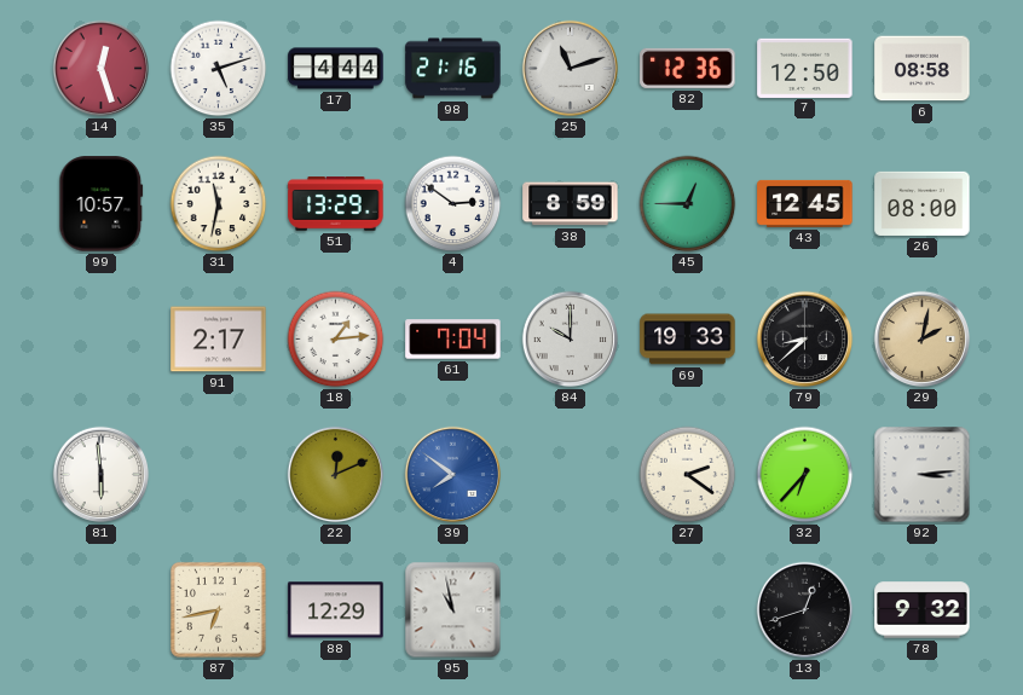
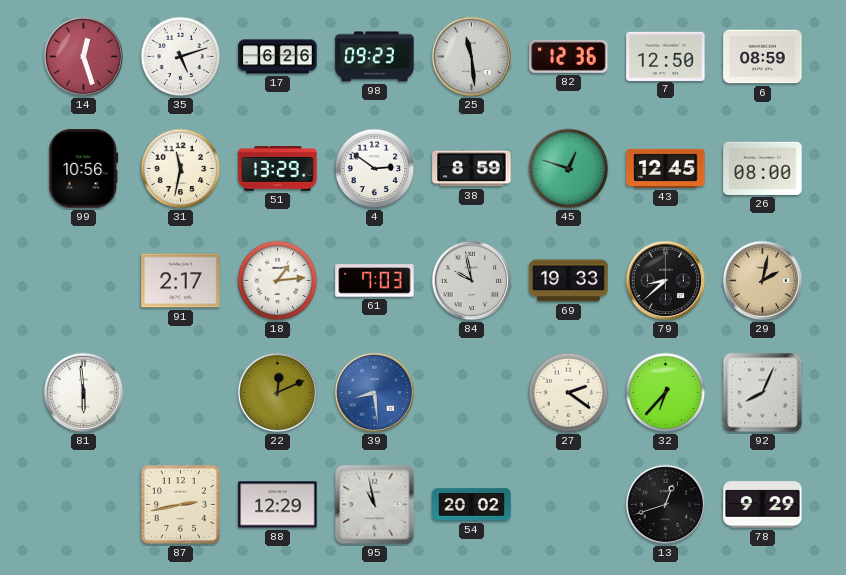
17: 4:44 -> 6:26 (278, 57)
98: 21:16 -> 09:23 (375, 57)
25: 11:12 -> 11:29 (472, 57)
6: 08:58 -> 08:59 (763, 57)
99: 10:57 -> 10:56 (84, 169)
45: 12:45 -> 12:48 (569, 169)
61: 7:04 -> 7:03 (375, 281)
84: 10:00 -> 9:58 (472, 281)
39: 7:51 -> 8:29 (375, 393)
92: 3:14 -> 8:04 (763, 393)
87: 6:43 -> 2:43 (181, 505)
54: none -> 20:02 (472, 505)
78: 9:32 -> 9:29 (763, 505)
